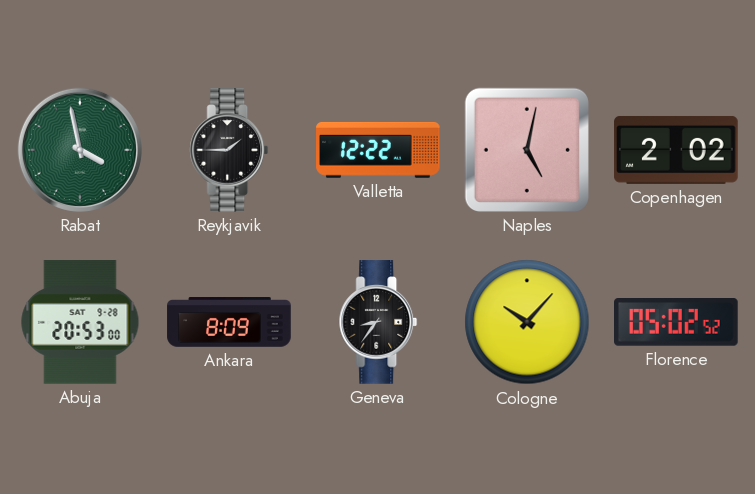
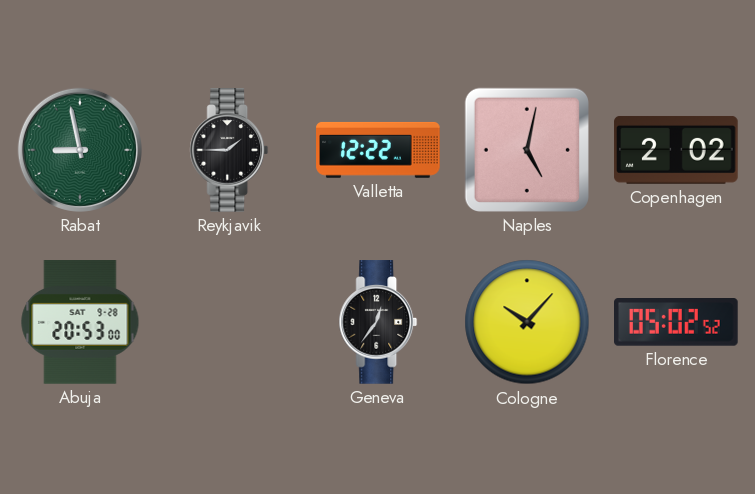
Rabat: 3:58 -> 8:58 (80, 150)
Ankara: 8:09 -> none (229, 322)
Geneva: 8:36 -> 12:36 (378, 322)
